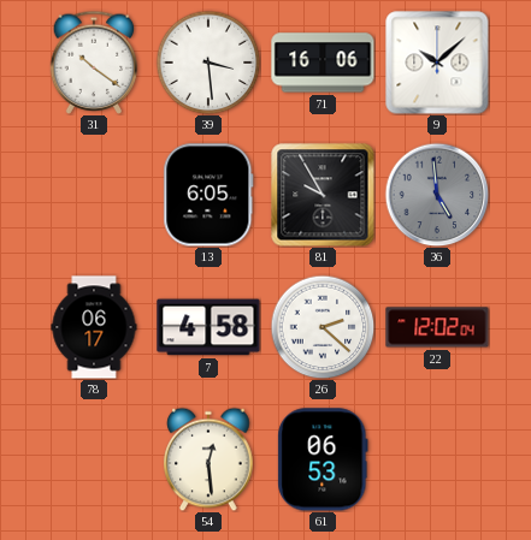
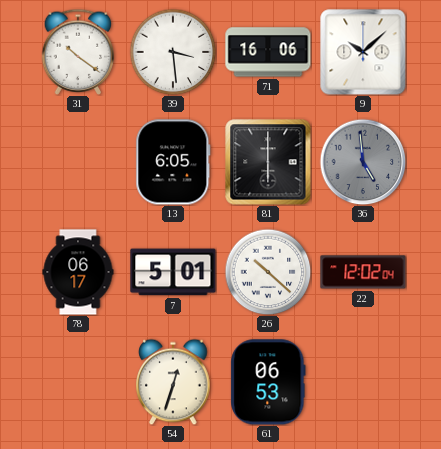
81: 9:55 -> 6:00 (268, 162)
7: 4:58 -> 5:01 (173, 272)
26: 2:22 -> 10:22 (268, 272)
54: 12:29 -> 12:33 (173, 382)
